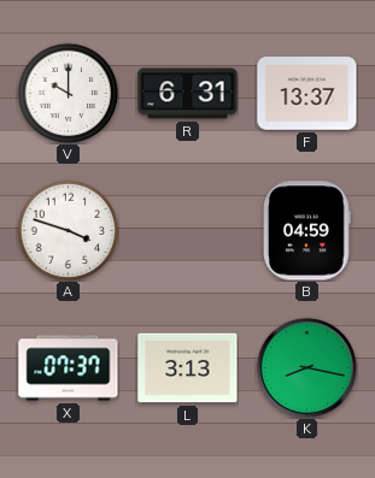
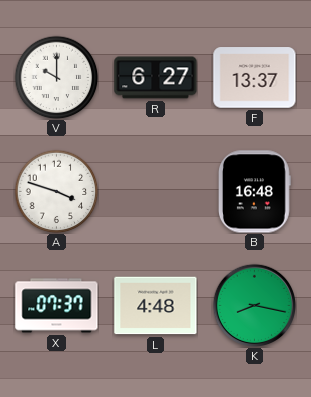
R: 6:31 -> 6:27 (156, 78)
B: 04:59 -> 16:48 (255, 192)
L: 3:13 -> 4:48 (156, 306)
